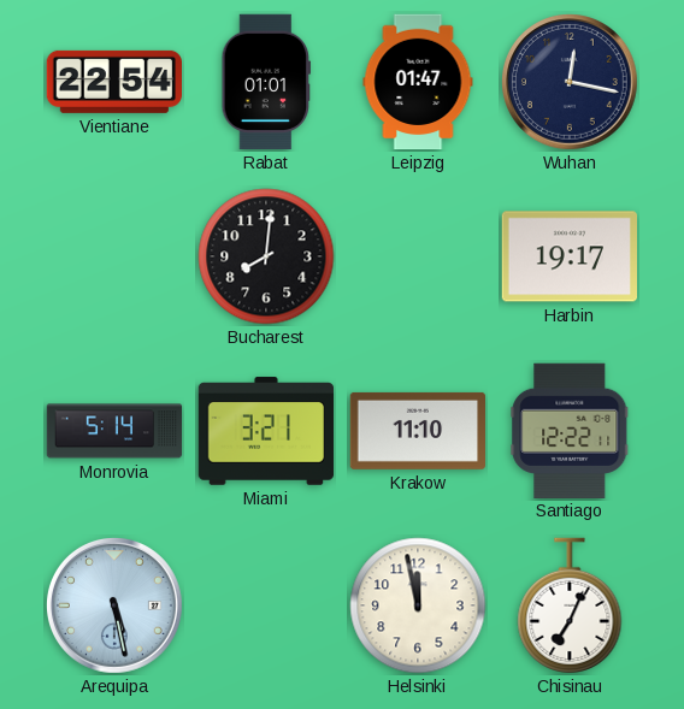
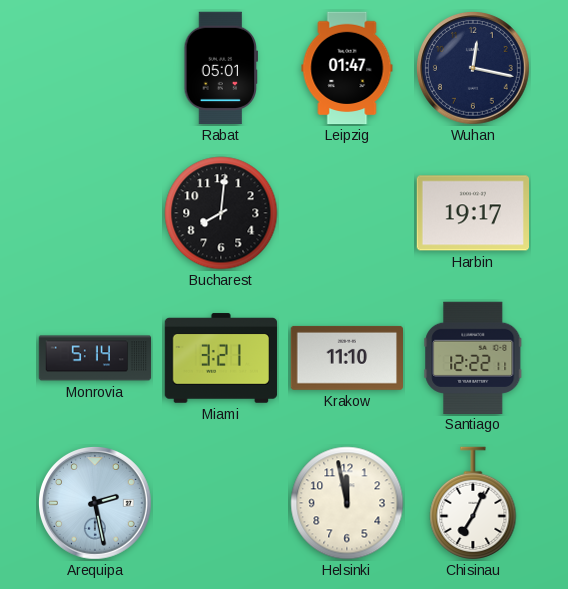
Vientiane: 22:54 -> none (113, 82)
Rabat: 01:01 -> 05:01 (220, 68)
Arequipa: 5:28 -> 2:28 (96, 504)
